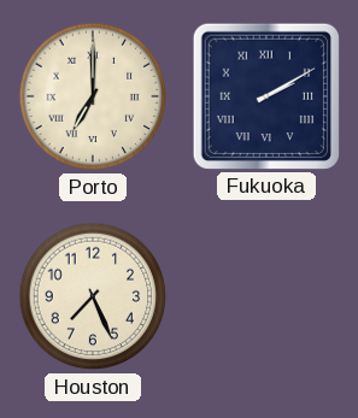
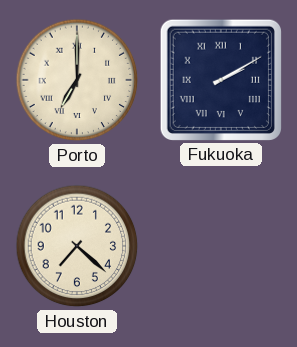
Houston: 7:26 -> 7:22 (77, 246)
